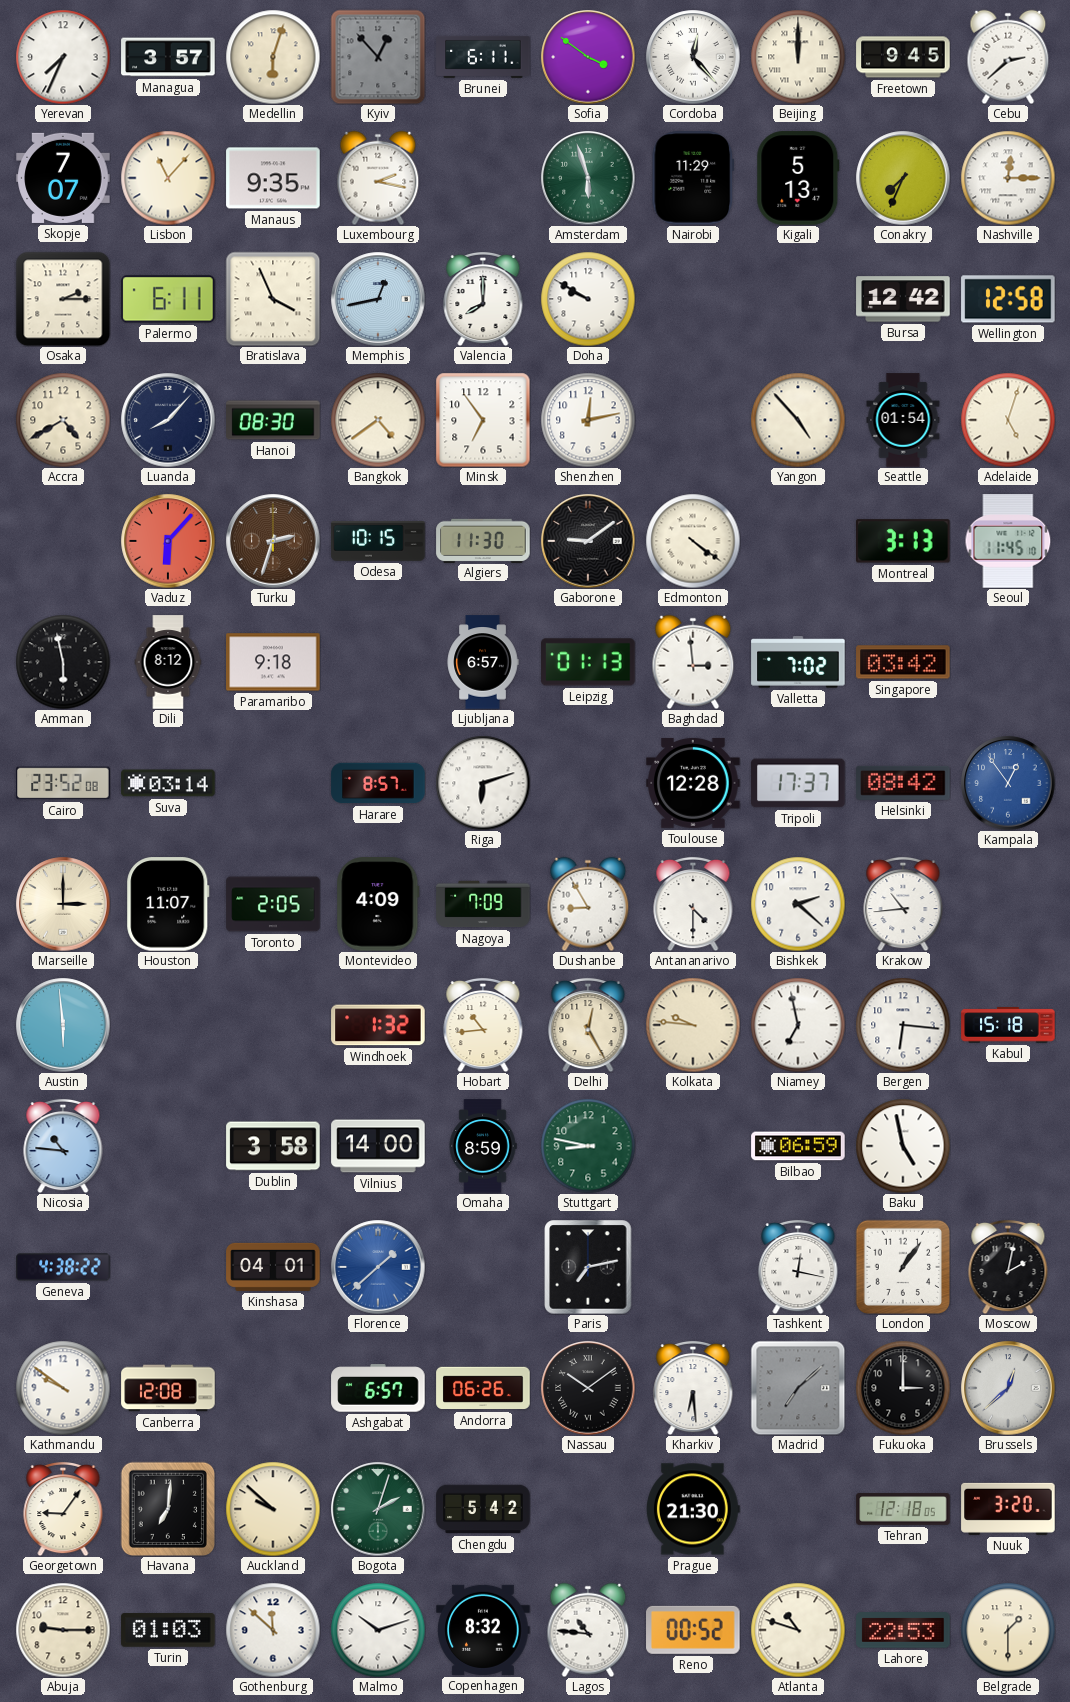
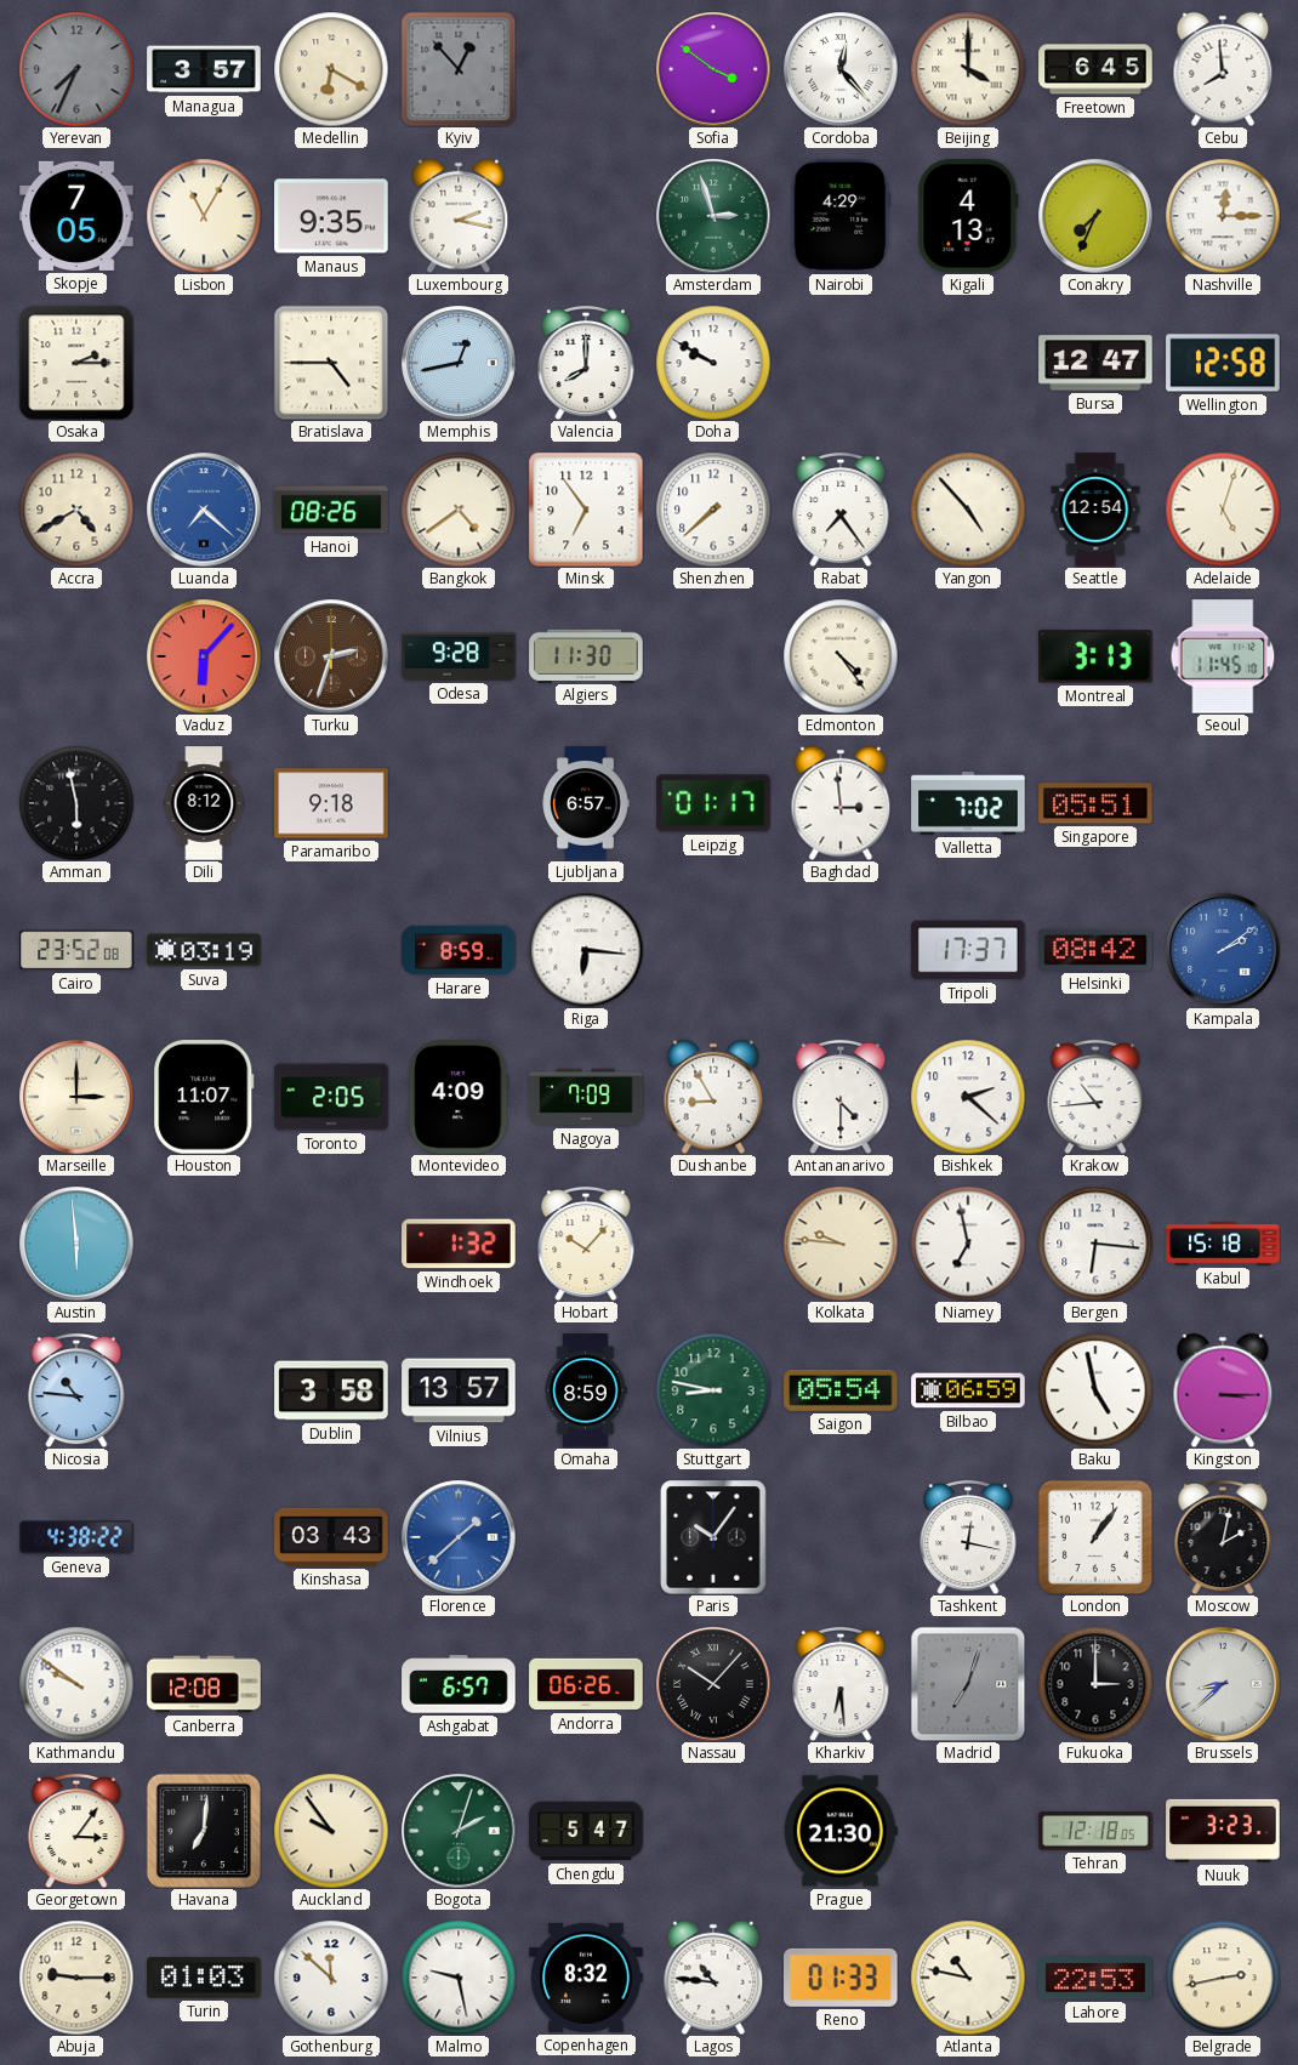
Yerevan dial: white -> grey (76, 69)
Medellin: 6:03 -> 6:20 (331, 69)
Brunei: 6:11 -> none (483, 57)
Beijing: 12:00 -> 4:00 (968, 69)
Freetown: 9:45 -> 6:45 (1095, 69)
Cebu: 2:38 -> 7:59 (1223, 69)
Skopje: 7:07 -> 7:05 (76, 216)
Lisbon: 11:07 -> 11:05 (204, 216)
Amsterdam: 5:57 -> 2:57 (713, 216)
Nairobi: 11:29 -> 4:29 (841, 216)
Kigali: 5:13 -> 4:13 (968, 216)
Palermo: 6:11 -> none (168, 299)
Bratislava: 3:56 -> 4:45 (331, 363)
Bursa: 12:42 -> 12:47 (1095, 363)
Luanda: 8:07 -> 7:22 (204, 510)
Luanda dial: navy -> blue (204, 510)
Hanoi: 08:30 -> 08:26 (331, 510)
Shenzhen: 12:13 -> 7:38 (713, 510)
Rabat: none -> 7:24 (841, 510)
Seattle: 01:54 -> 12:54 (1095, 510)
Odesa: 10:15 -> 9:28 (459, 656)
Gaborone: 9:09 -> none (588, 541)
Edmonton: 4:21 -> 4:24 (841, 656)
Leipzig: 01:13 -> 01:17 (713, 803)
Singapore: 03:42 -> 05:51 (1095, 803)
Suva: 03:14 -> 03:19 (204, 950)
Harare: 8:57 -> 8:59 (459, 950)
Riga: 6:12 -> 6:16 (586, 950)
Toulouse: 12:28 -> none (693, 783)
Kampala: 12:54 -> 2:09 (1223, 950)
Hobart: 10:44 -> 10:07 (586, 1244)
Delhi: 12:25 -> none (588, 1025)
Vilnius: 14:00 -> 13:57 (459, 1390)
Saigon: none -> 05:54 (841, 1390)
Kingston: none -> 3:15 (1223, 1390)
Kinshasa: 04:01 -> 03:43 (331, 1537)
Paris: 7:13 -> 10:06 (713, 1537)
Nassau: 10:09 -> 10:07 (713, 1684)
Madrid: 7:08 -> 7:03 (968, 1684)
Brussels: 12:38 -> 8:38 (1223, 1684)
Georgetown: 9:06 -> 3:06 (76, 1831)
Auckland: 9:52 -> 9:54 (331, 1831)
Chengdu: 5:42 -> 5:47 (586, 1831)
Nuuk: 3:20 -> 3:23 (1223, 1831)
Malmo: 10:12 -> 9:28 (459, 1978)
Reno: 00:52 -> 01:33 (841, 1978)
Atlanta: 10:48 -> 10:47 (968, 1978)
Belgrade: 1:30 -> 2:43 (1223, 1978)
